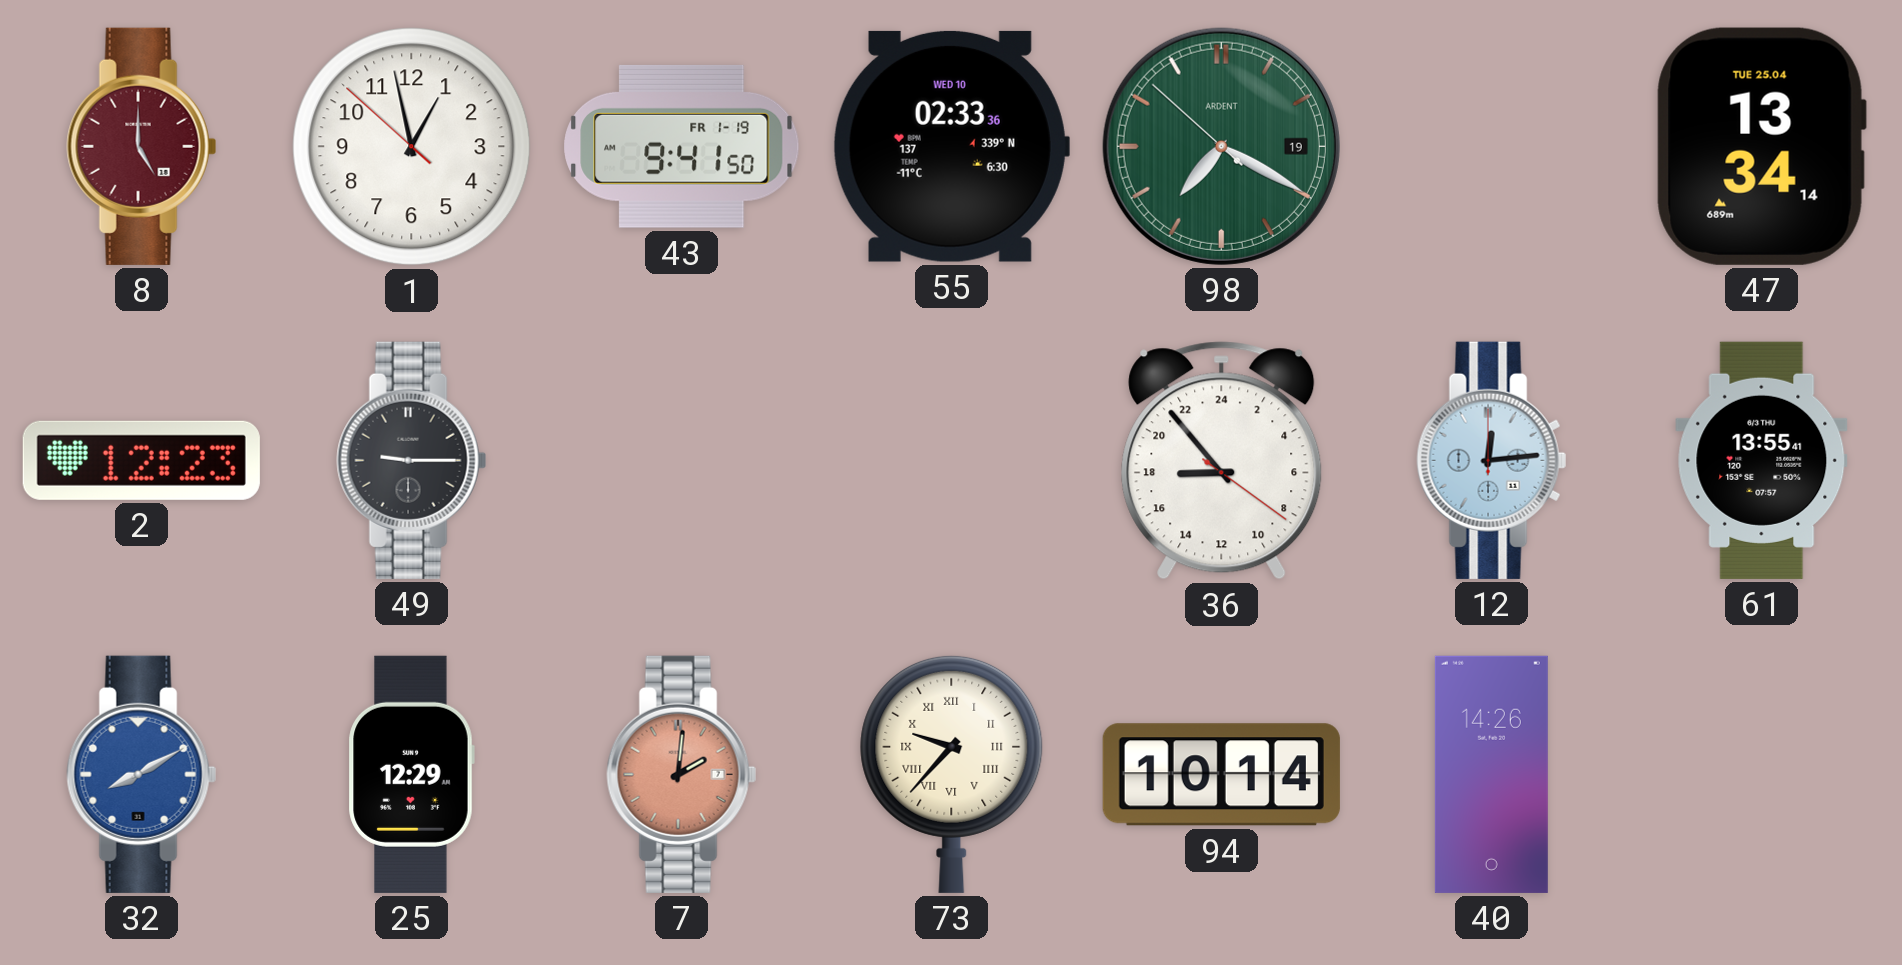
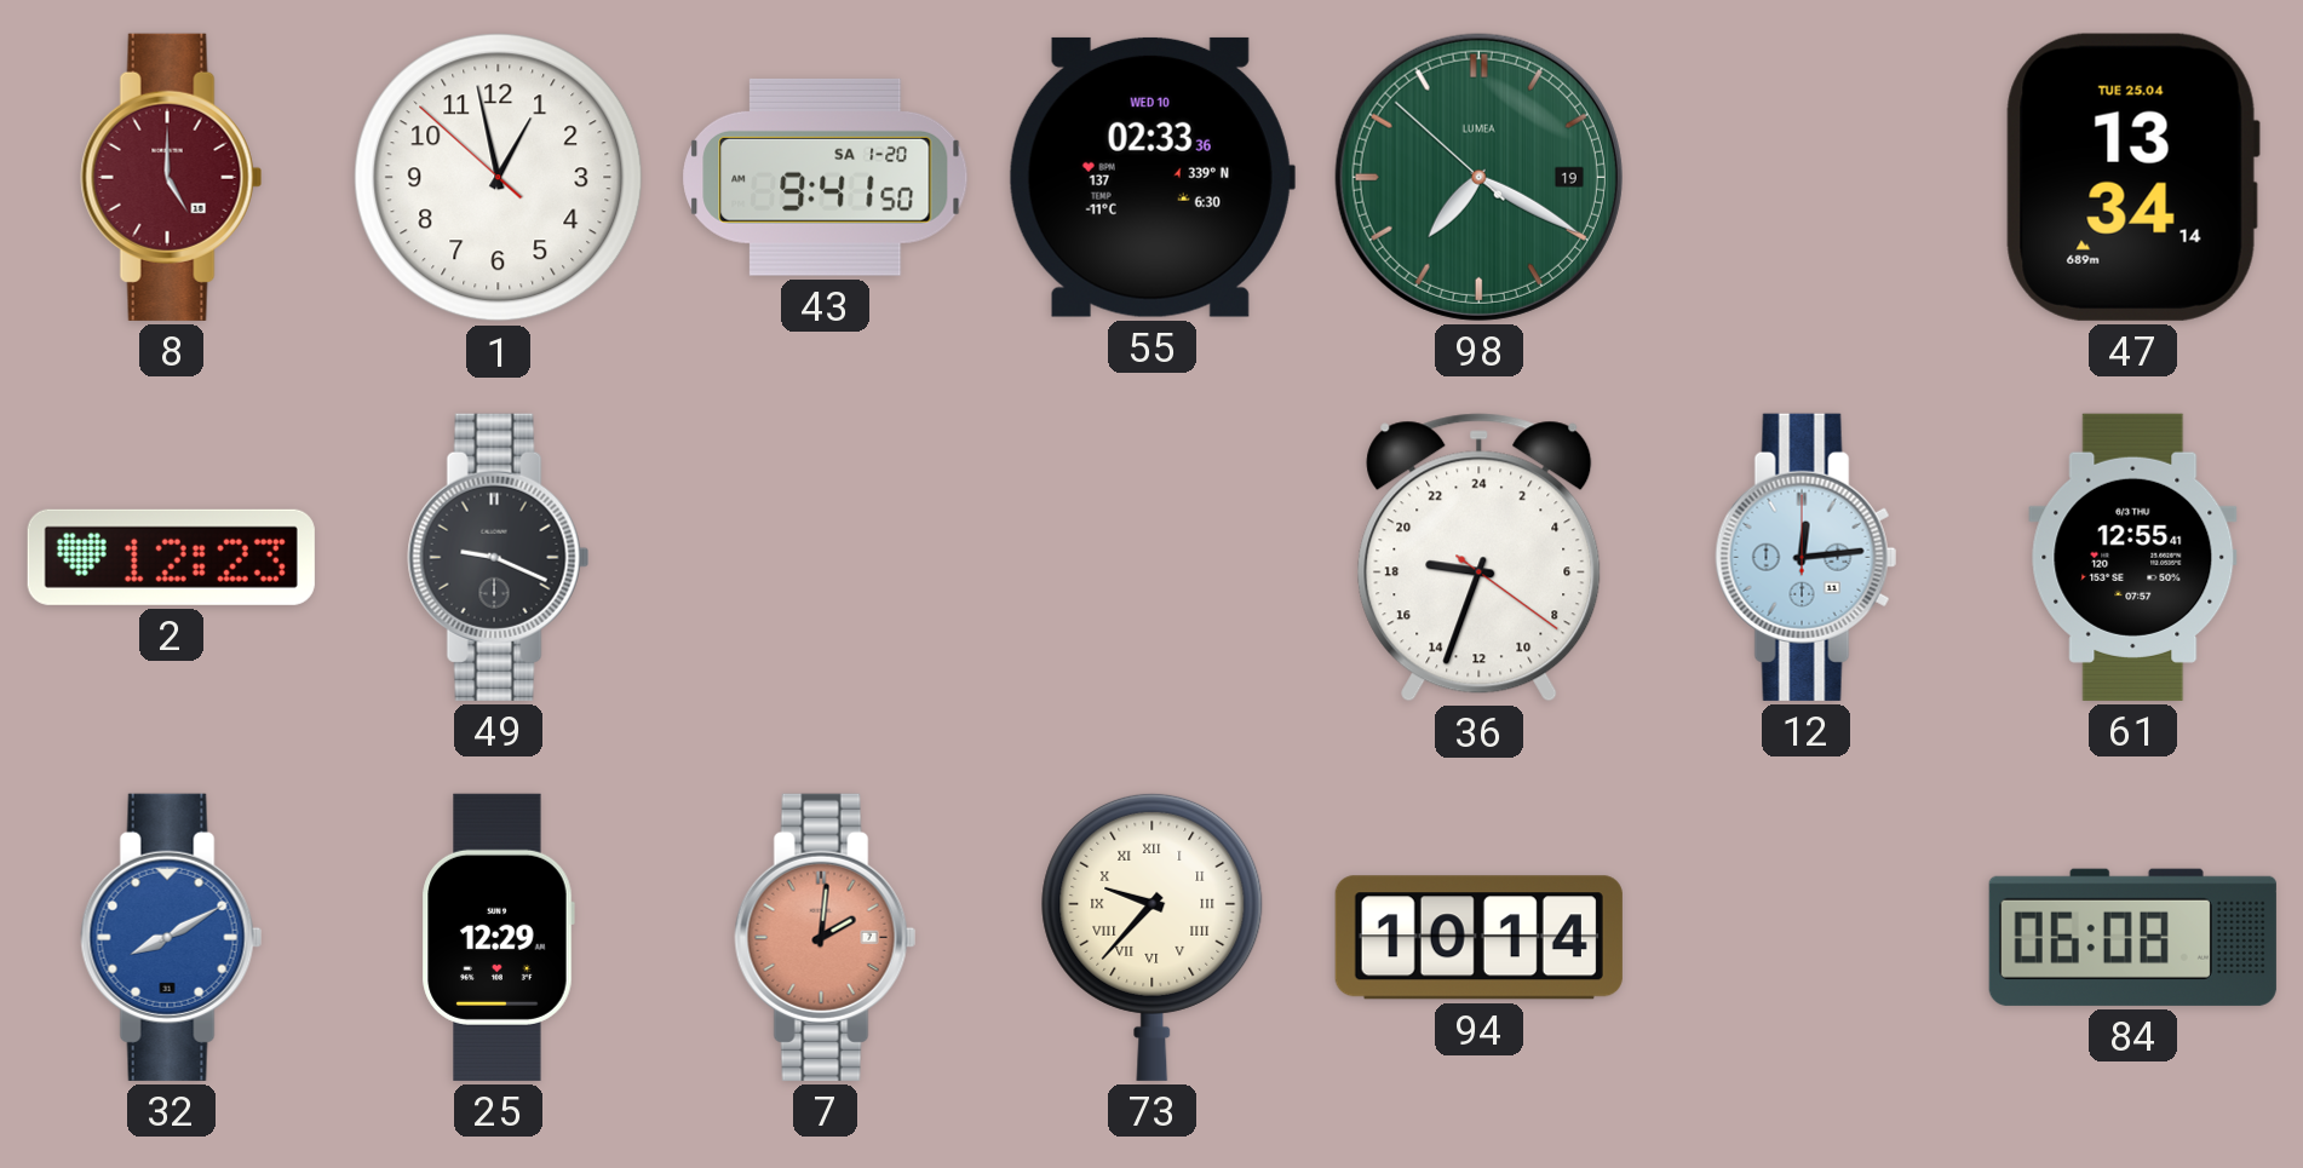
43 date: FR 1-19 -> SA 1-20 (826, 177)
98 brand: ARDENT -> LUMEA (1478, 177)
49: 9:15 -> 9:19 (499, 557)
36: 17:53 -> 18:33 (1480, 558)
61: 13:55 -> 12:55 (2133, 557)
40: 14:26 -> none (1491, 774)
84: none -> 06:08 (2132, 937)
